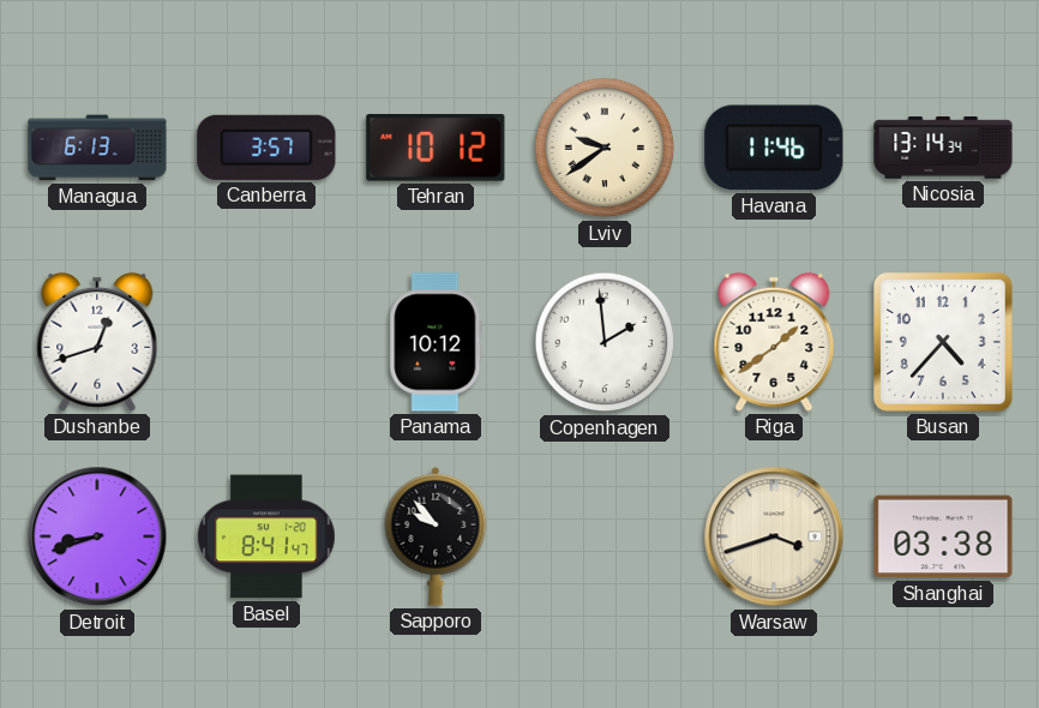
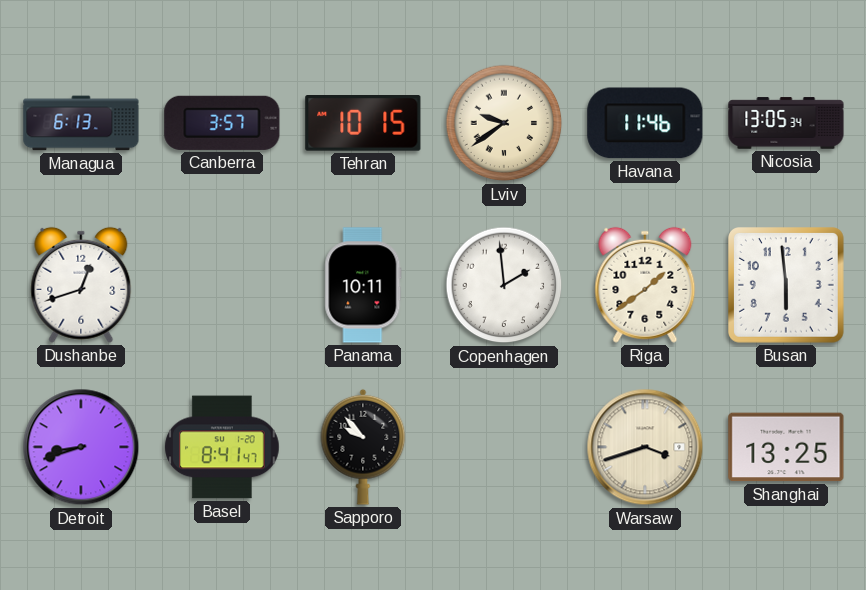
Tehran: 10:12 -> 10:15 (363, 124)
Nicosia: 13:14 -> 13:05 (786, 123)
Panama: 10:12 -> 10:11 (363, 285)
Busan: 4:37 -> 5:59 (787, 286)
Shanghai: 03:38 -> 13:25 (786, 447)
